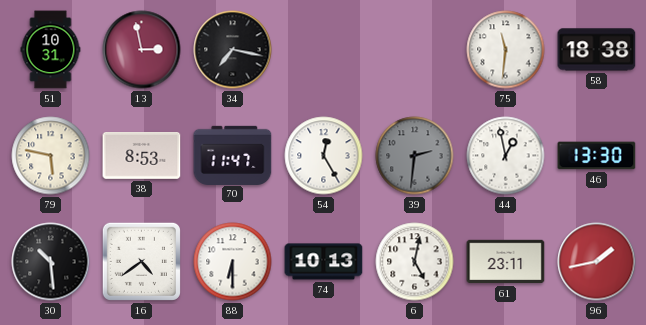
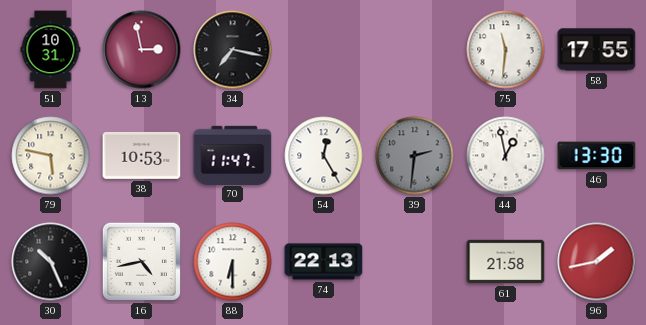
58: 18:38 -> 17:55 (597, 50)
38: 8:53 -> 10:53 (142, 156)
30: 10:29 -> 10:26 (51, 262)
16: 4:39 -> 4:43 (141, 261)
74: 10:13 -> 22:13 (324, 262)
6: 5:02 -> none (415, 262)
61: 23:11 -> 21:58 (506, 262)
